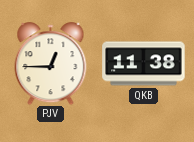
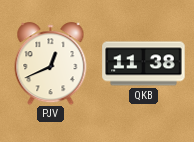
PJV: 12:45 -> 12:41 (51, 64)
